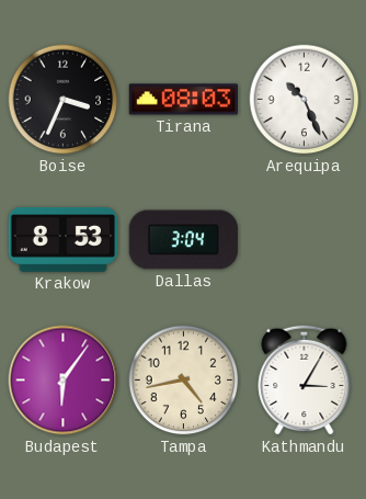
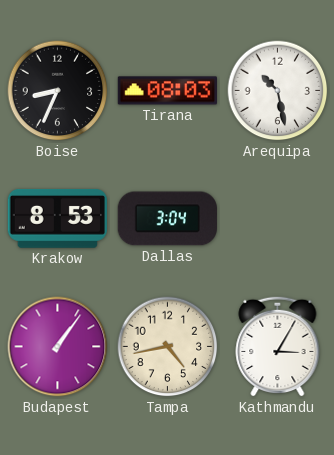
Boise: 3:34 -> 8:34 (58, 91)
Arequipa: 10:26 -> 10:28 (278, 91)
Budapest: 6:06 -> 1:06 (58, 347)
